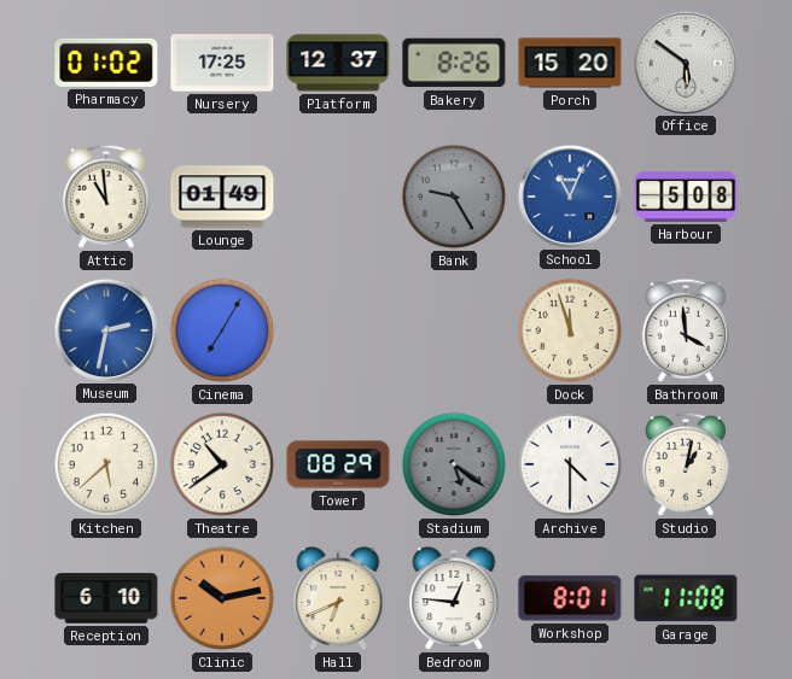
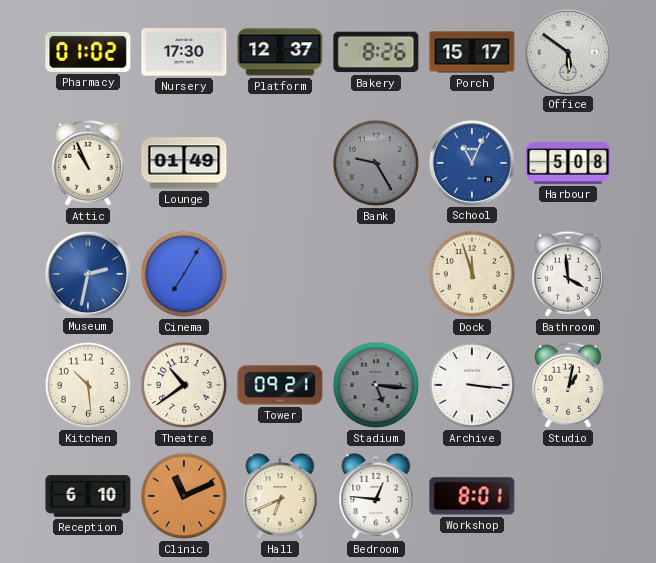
Nursery: 17:25 -> 17:30 (184, 52)
Porch: 15:20 -> 15:17 (472, 52)
Attic: 10:59 -> 10:56 (88, 163)
Kitchen: 5:38 -> 10:29 (88, 385)
Tower: 08:29 -> 09:21 (280, 385)
Stadium: 5:21 -> 5:16 (376, 385)
Archive: 4:30 -> 3:16 (472, 385)
Clinic: 10:13 -> 11:11 (184, 496)
Garage: 11:08 -> none (686, 598)
